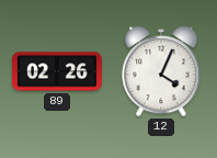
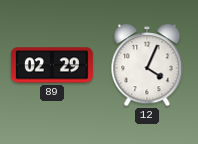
89: 02:26 -> 02:29 (52, 65)
